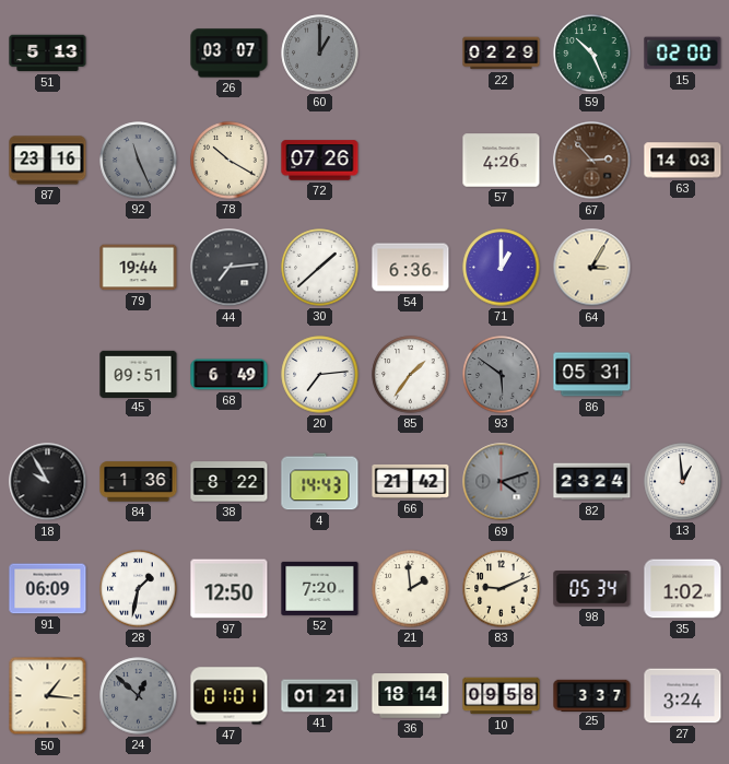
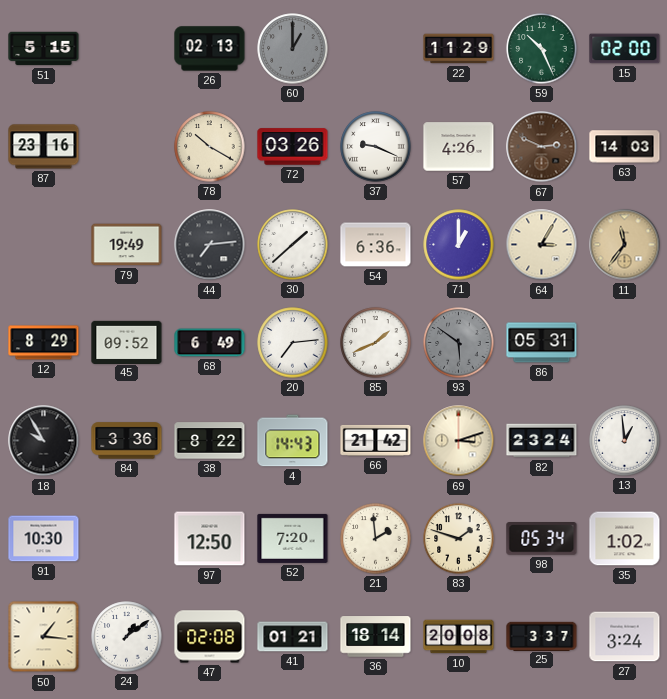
51: 5:13 -> 5:15 (44, 49)
26: 03:07 -> 02:13 (210, 49)
22: 02:29 -> 11:29 (459, 49)
92: 11:26 -> none (139, 161)
72: 07:26 -> 03:26 (293, 147)
37: none -> 9:19 (376, 147)
67: 2:53 -> 2:49 (542, 147)
79: 19:44 -> 19:49 (127, 245)
11: none -> 11:36 (625, 245)
12: none -> 8:29 (44, 343)
45: 09:51 -> 09:52 (127, 342)
85: 1:36 -> 1:41 (376, 343)
84: 1:36 -> 3:36 (127, 441)
69: 4:12 -> 3:12 (459, 441)
69 dial: grey -> cream (459, 441)
91: 06:09 -> 10:30 (44, 539)
28: 1:32 -> none (139, 589)
83: 9:11 -> 1:48 (459, 539)
24: 12:52 -> 1:09 (127, 637)
24 dial: grey -> white (127, 637)
47: 01:01 -> 02:08 (210, 637)
10: 09:58 -> 20:08 (459, 637)
